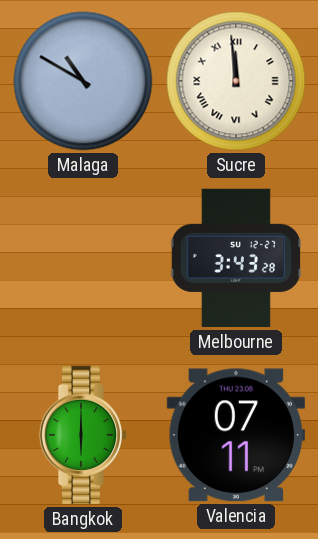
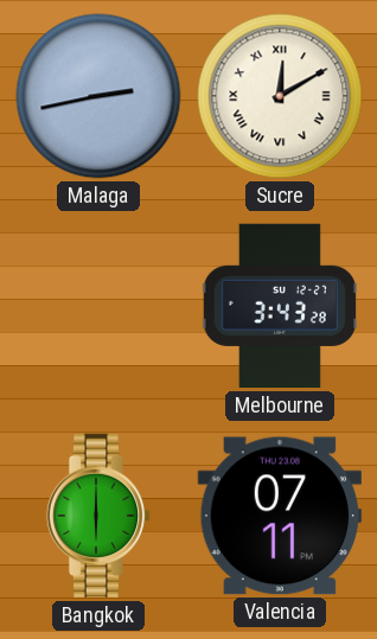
Malaga: 10:50 -> 2:43 (98, 96)
Sucre: 11:59 -> 12:10 (280, 96)
